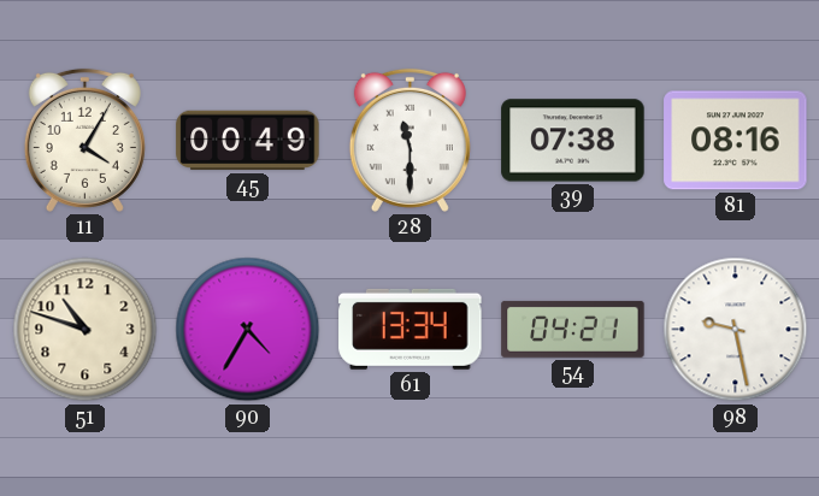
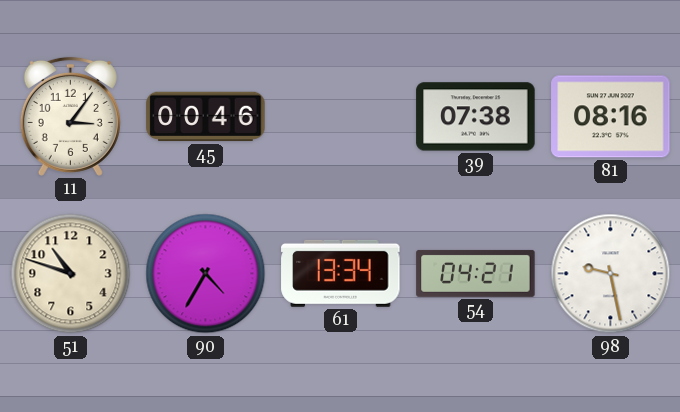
11: 4:05 -> 3:06 (70, 116)
45: 00:49 -> 00:46 (206, 117)
28: 11:30 -> none (409, 140)
